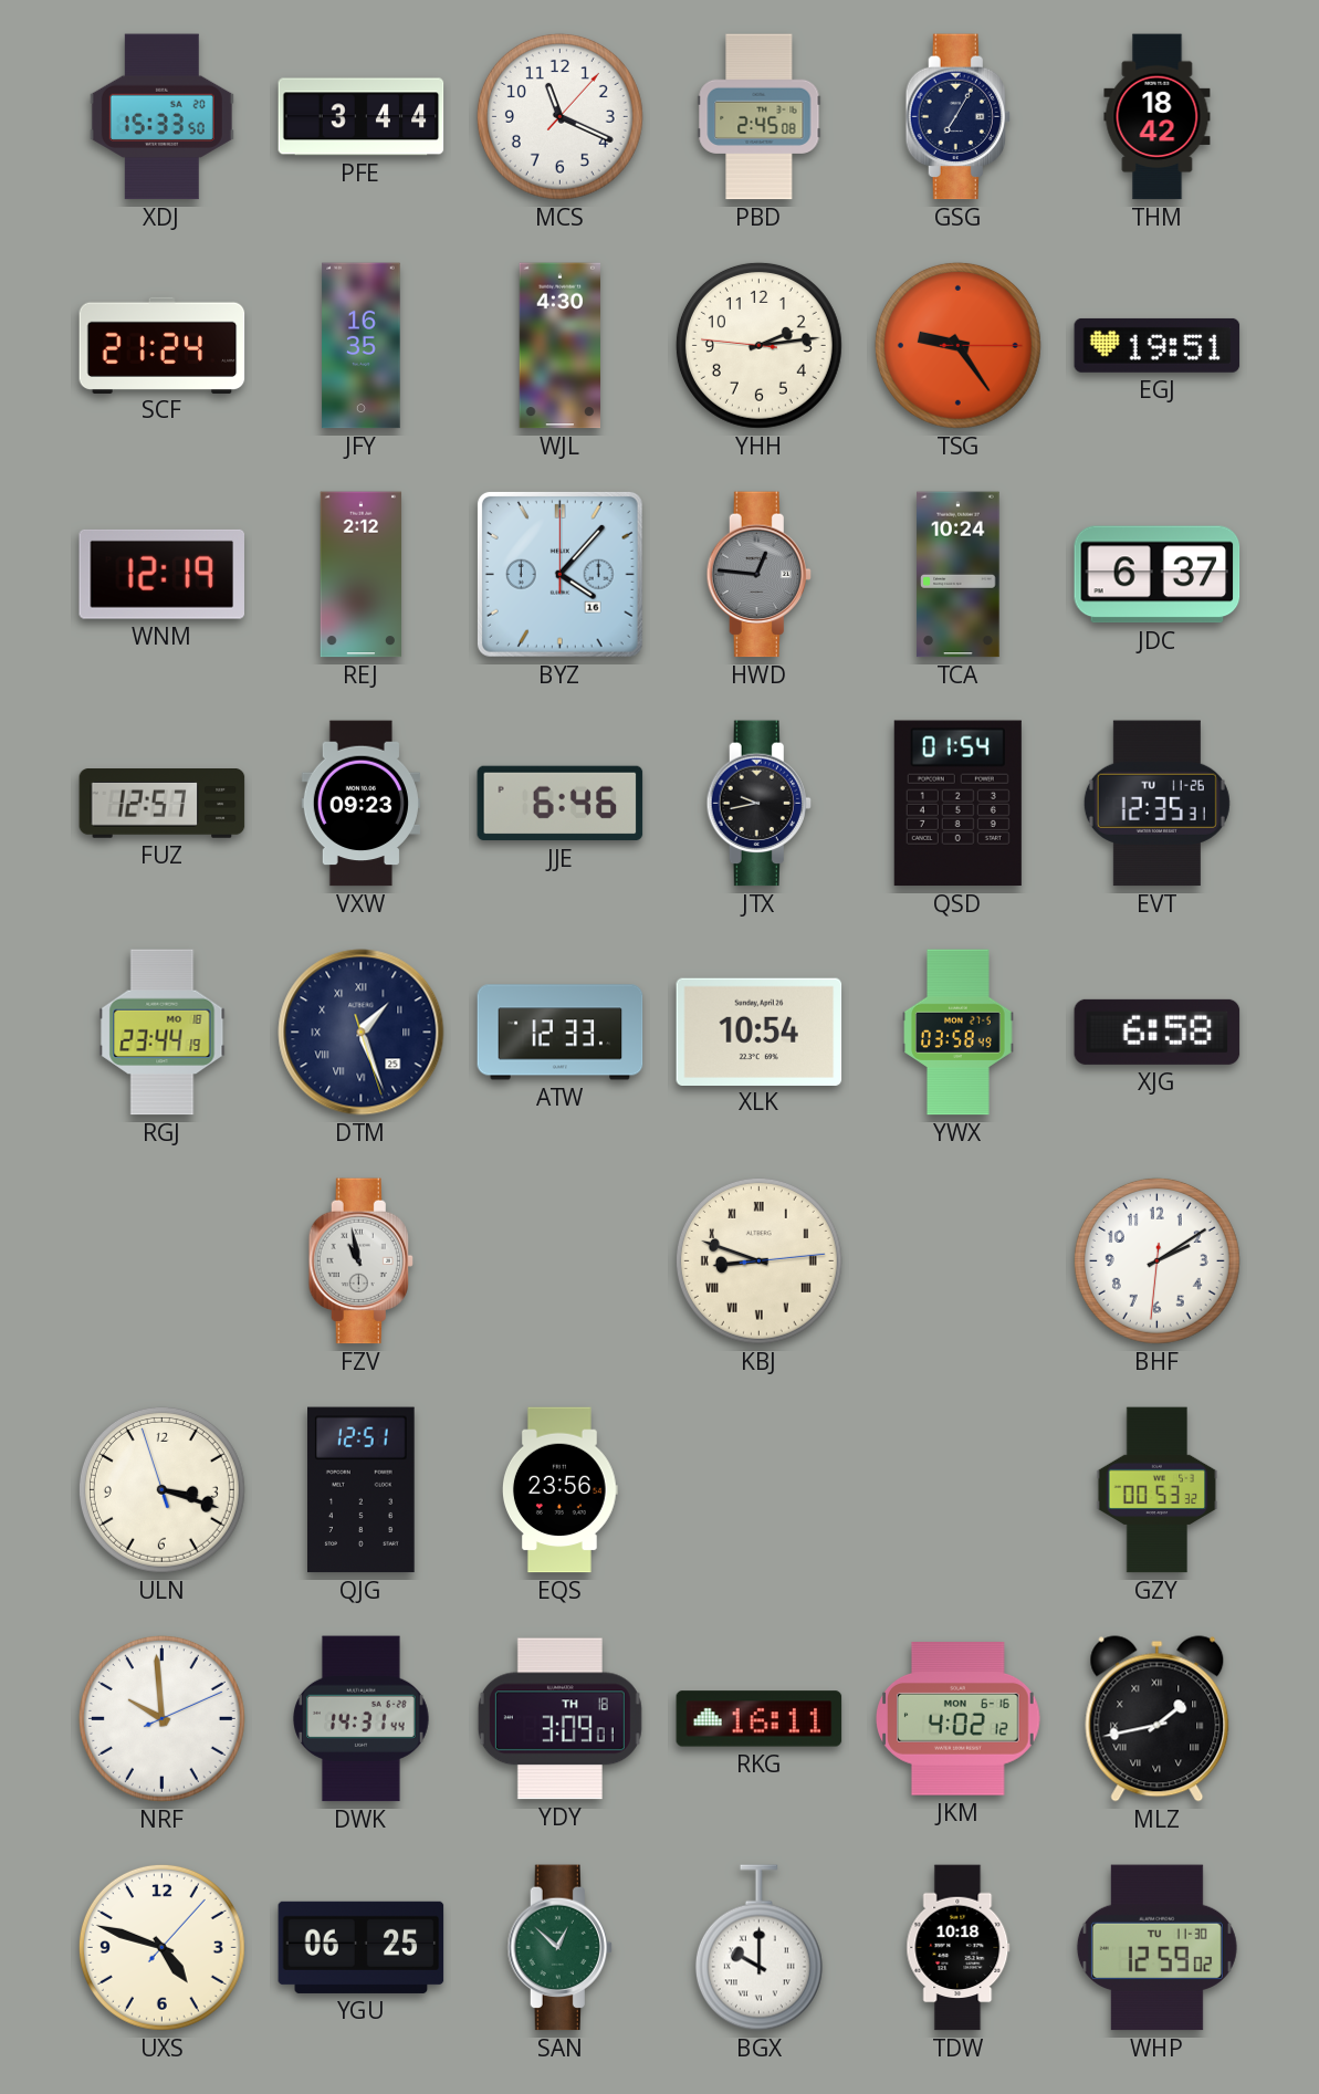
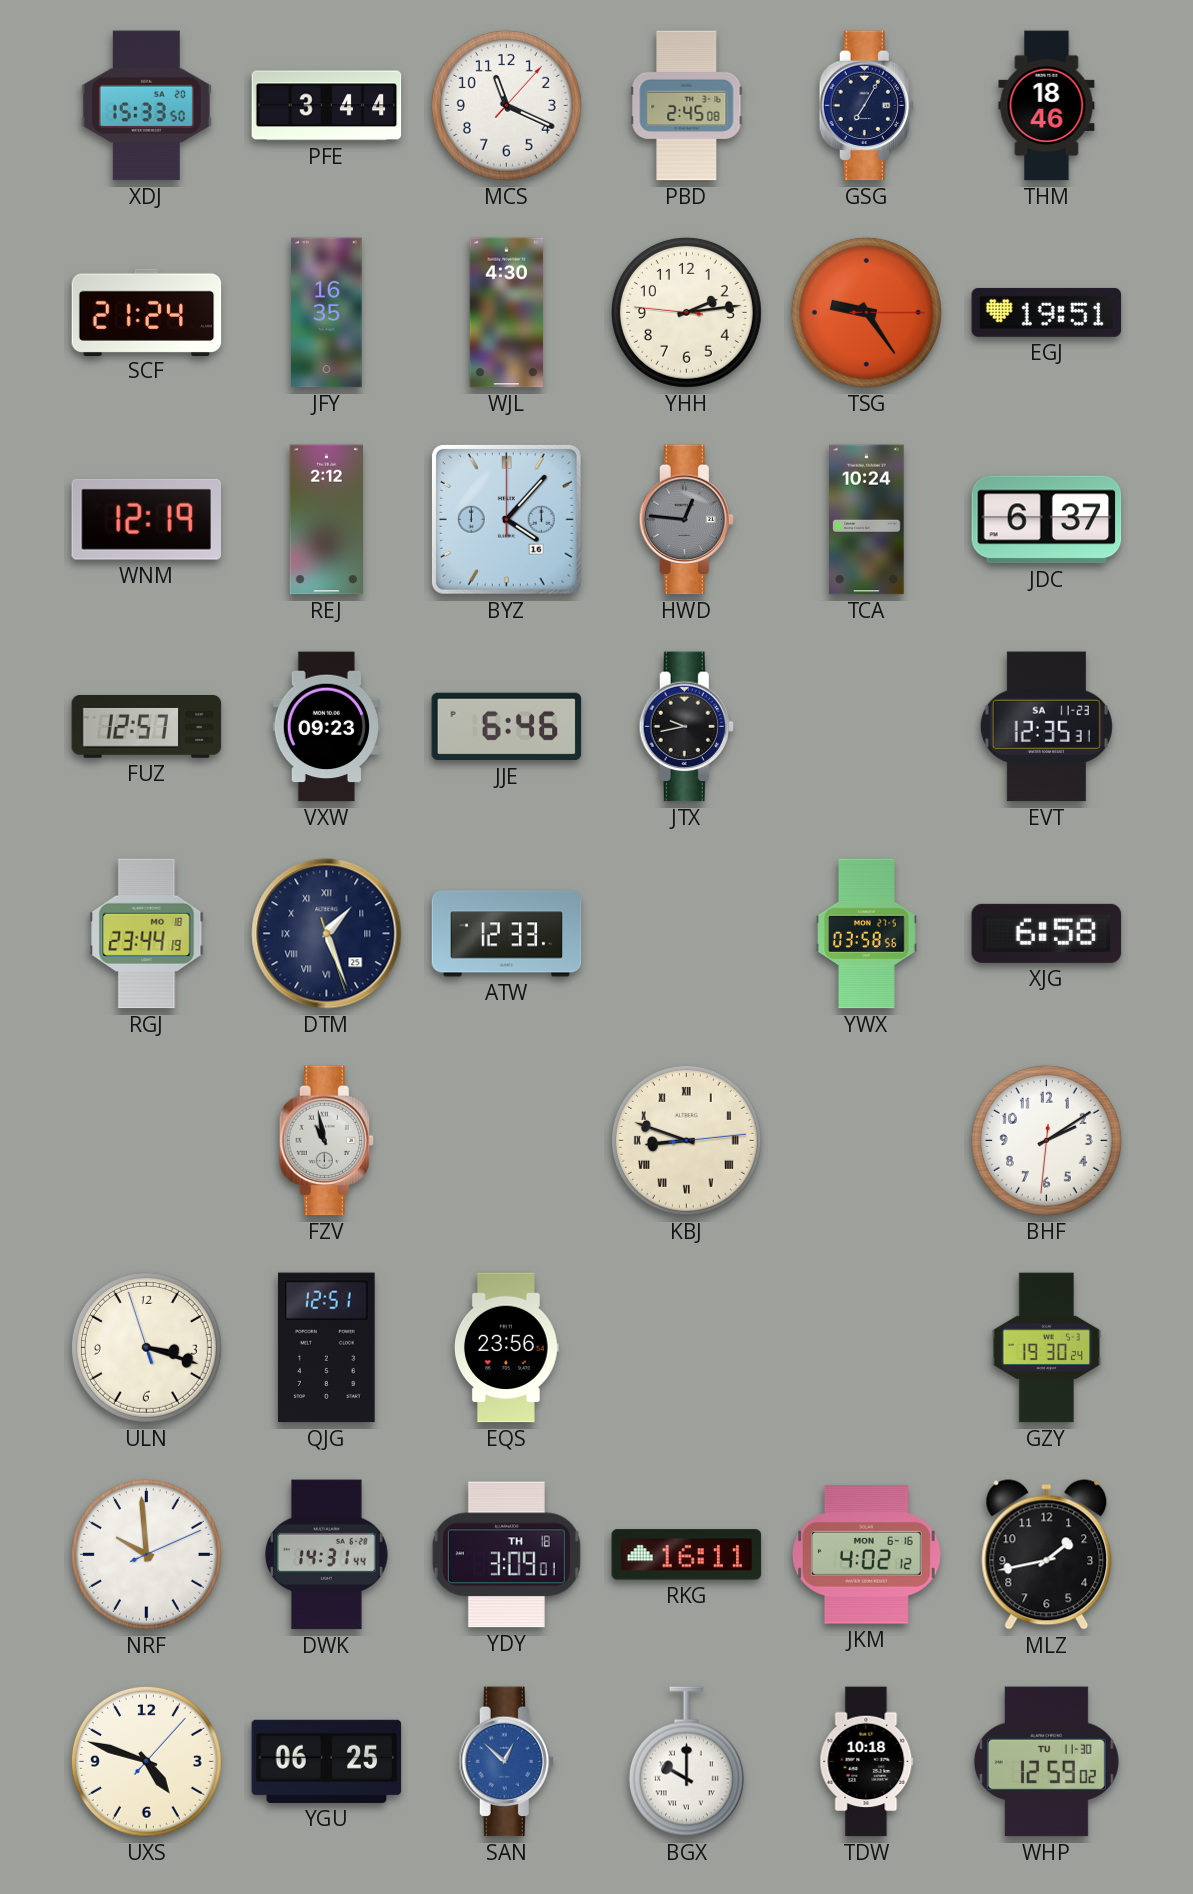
THM: 18:42 -> 18:46 (1047, 106)
QSD: 01:54 -> none (957, 804)
EVT date: TU 11-26 -> SA 11-23 (1046, 727)
XLK: 10:54 -> none (760, 1032)
YWX: 03:58:49 -> 03:58:56 (867, 934)
GZY: 00:53 -> 19:30 (1047, 1348)
MLZ numerals: Roman -> Arabic (1047, 1555)
SAN dial: green -> blue (506, 1762)
